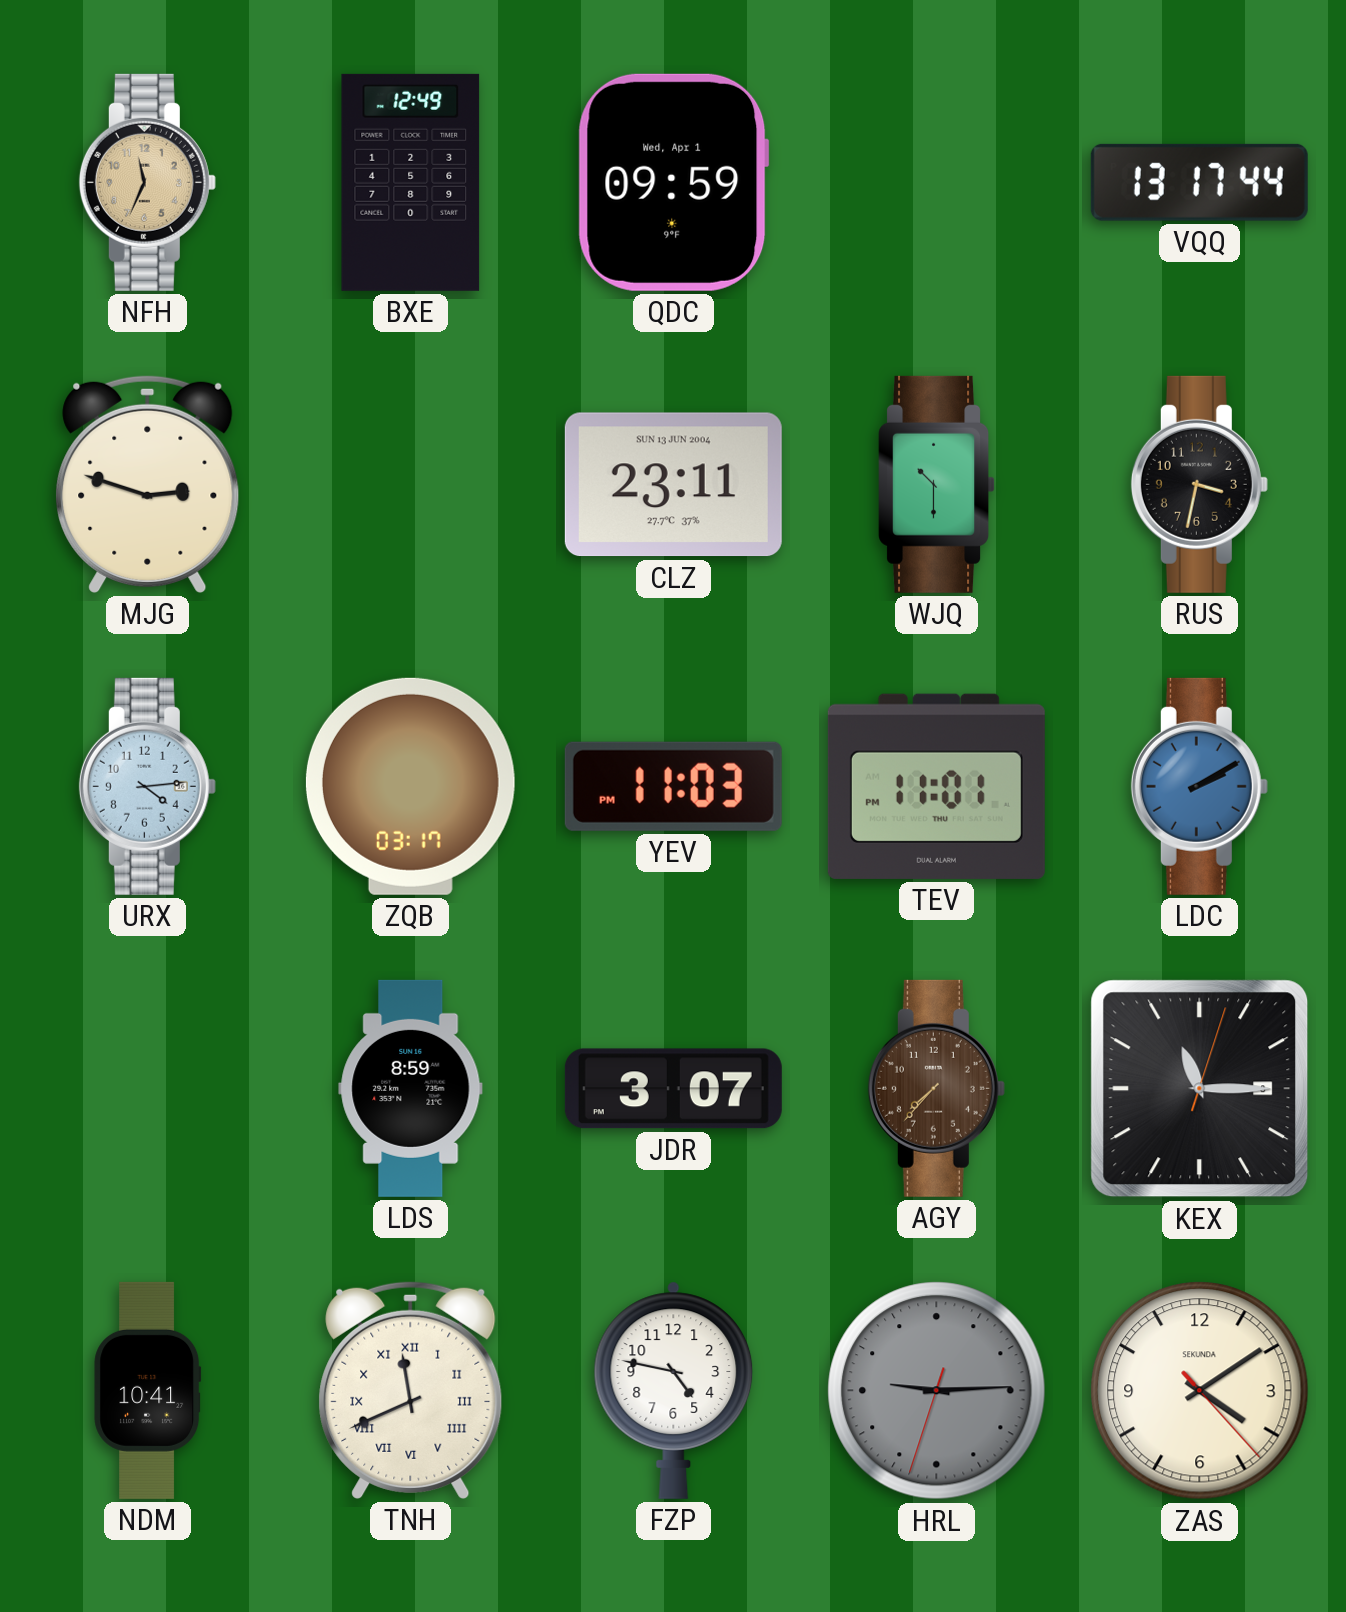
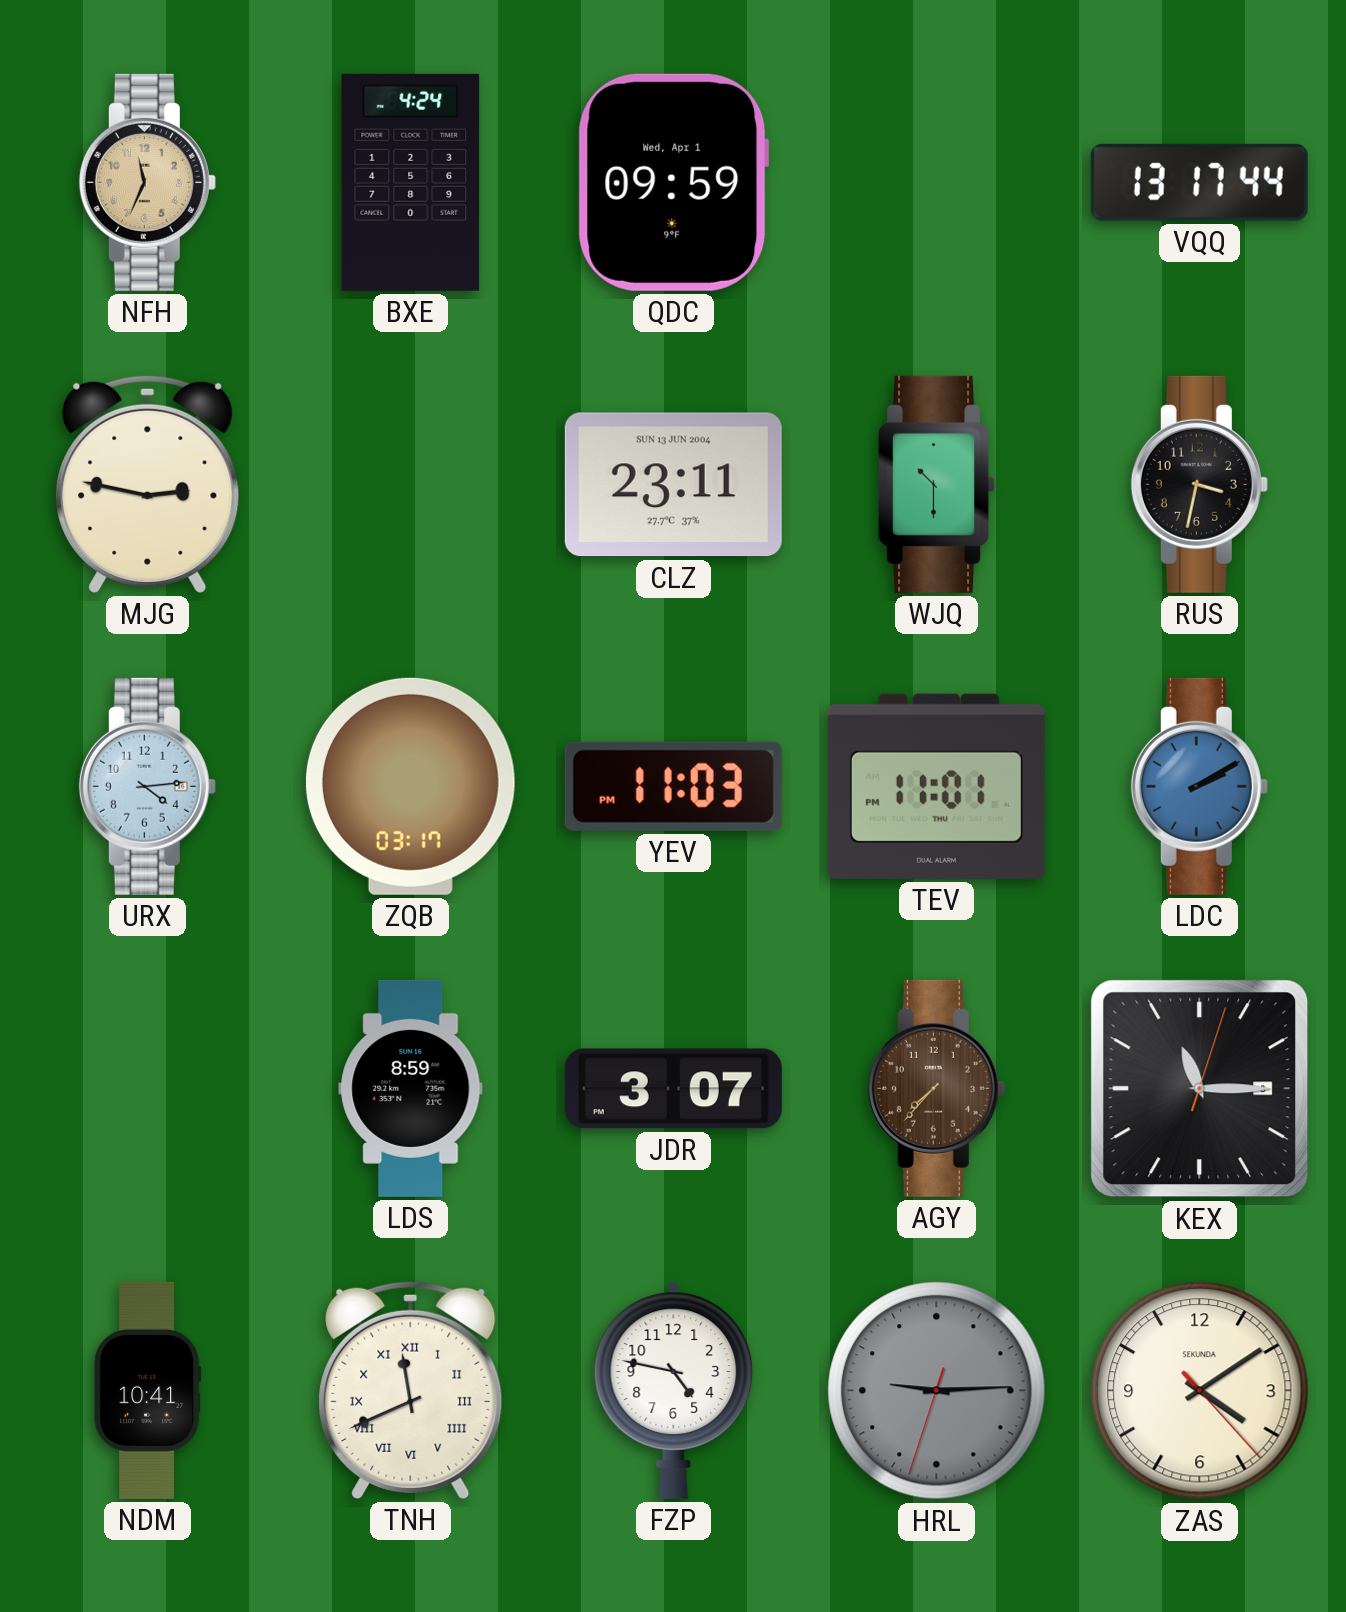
BXE: 12:49 -> 4:24 (411, 182)
MJG: 2:48 -> 2:47 (148, 484)
